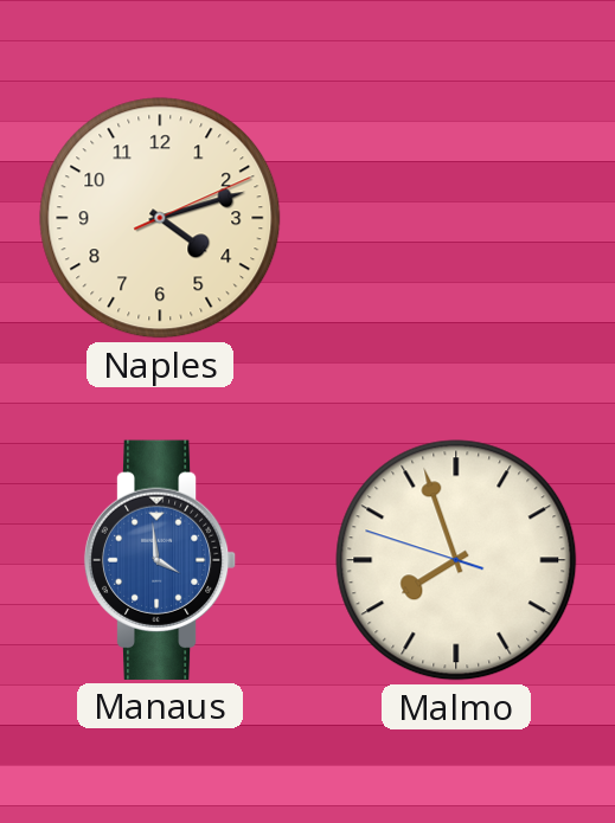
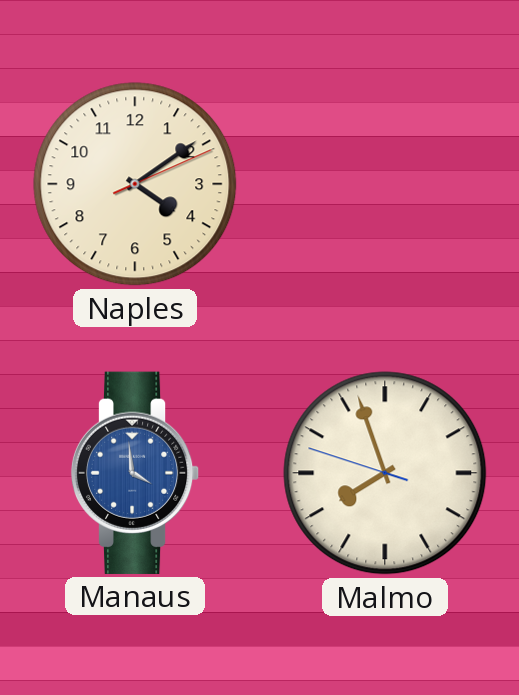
Naples: 4:12 -> 4:09 (135, 184)
